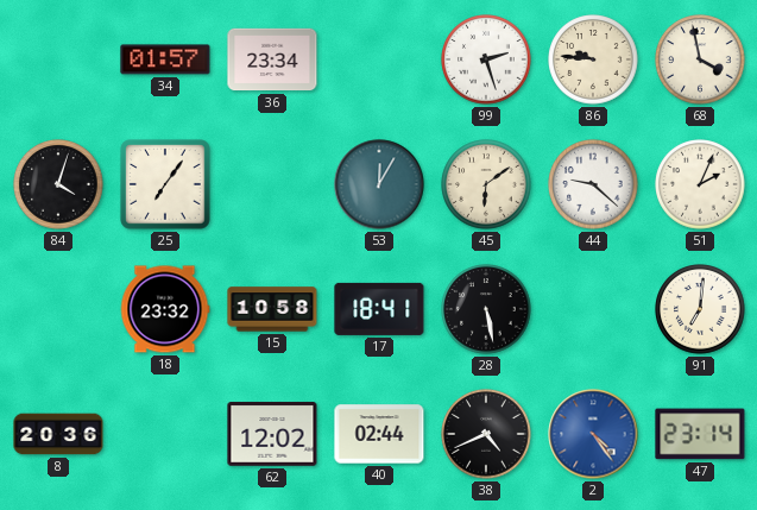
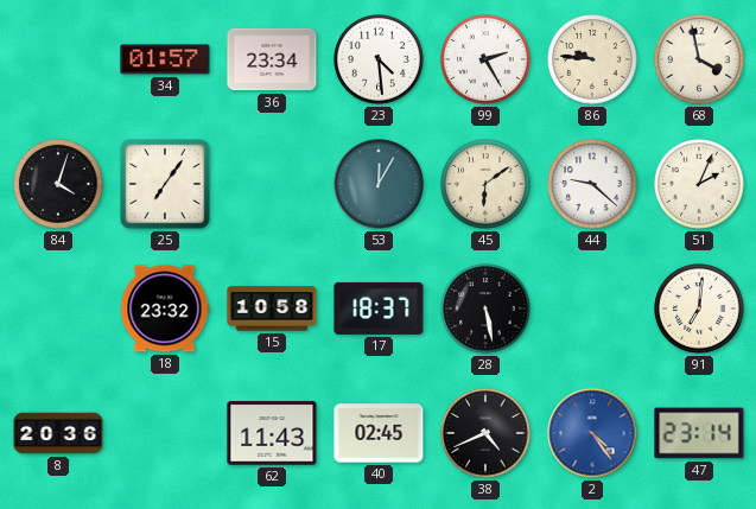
23: none -> 4:29 (379, 59)
99: 2:27 -> 2:25 (485, 59)
17: 18:41 -> 18:37 (379, 308)
62: 12:02 -> 11:43 (272, 433)
40: 02:44 -> 02:45 (379, 433)
